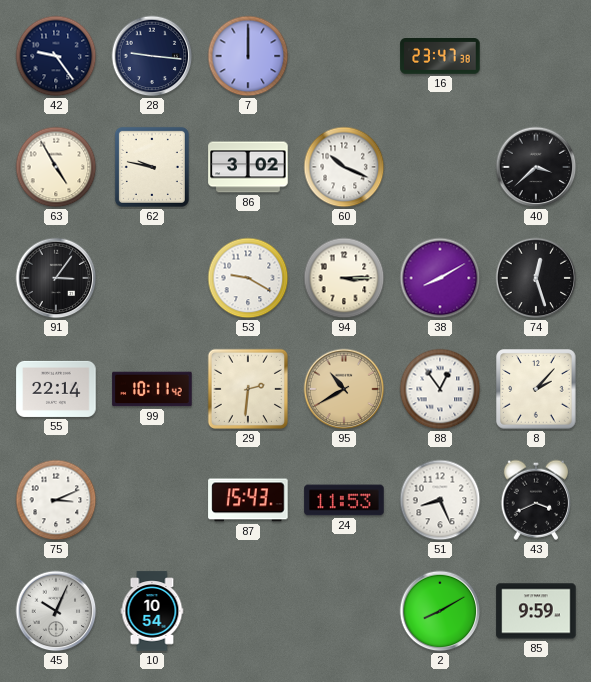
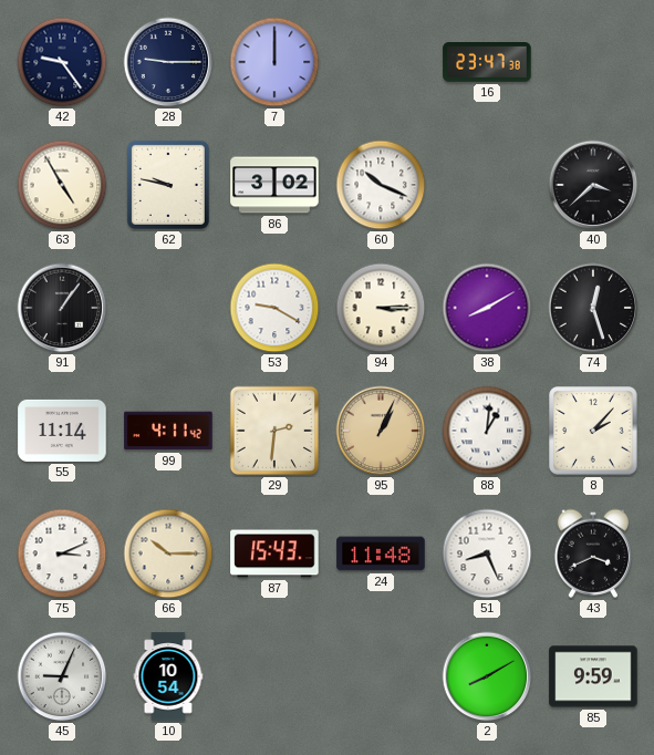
28: 9:16 -> 9:15 (168, 62)
91: 3:06 -> 1:06 (62, 308)
55: 22:14 -> 11:14 (62, 431)
99: 10:11 -> 4:11 (168, 431)
95: 10:40 -> 1:04 (381, 431)
88: 12:54 -> 1:01 (487, 431)
66: none -> 10:15 (168, 554)
24: 11:53 -> 11:48 (381, 554)
45: 10:04 -> 9:04 (62, 676)
